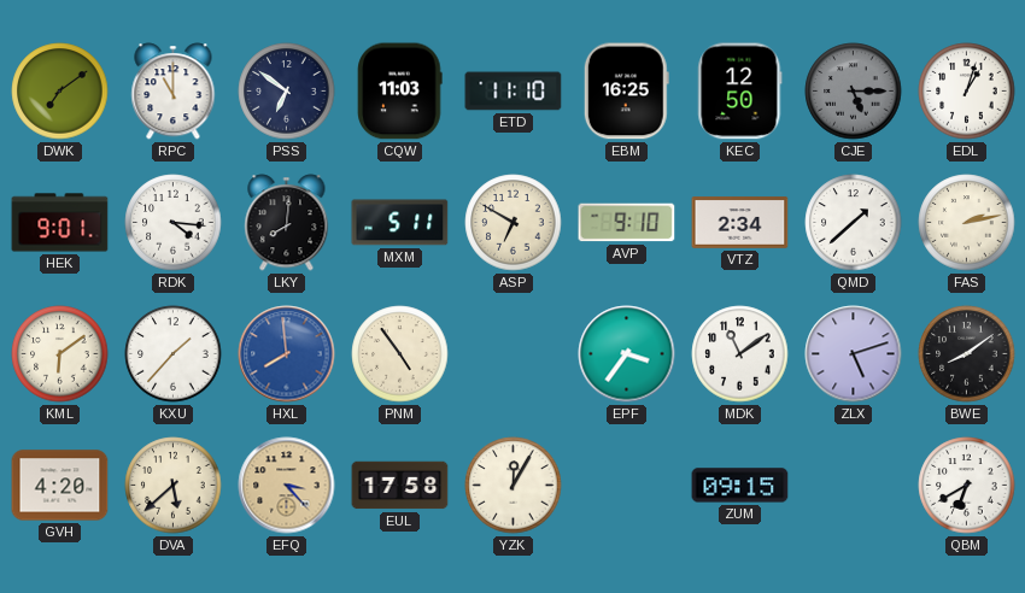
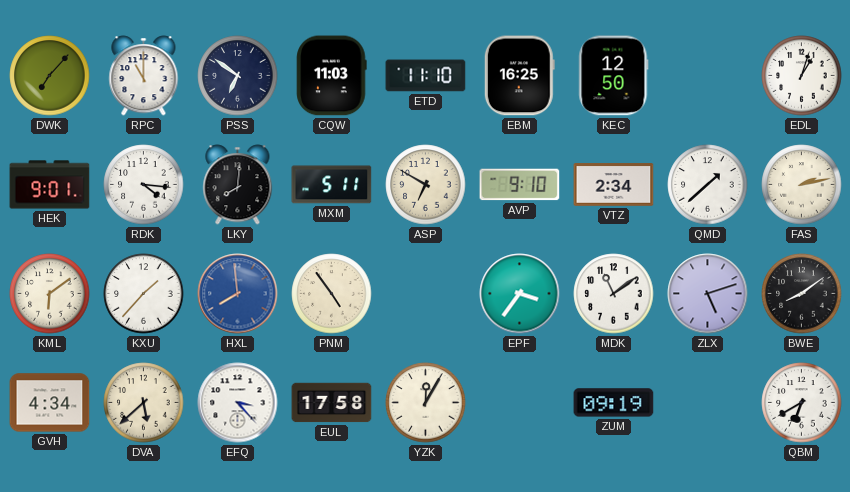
DWK: 7:09 -> 7:07 (50, 76)
CJE: 5:15 -> none (854, 92)
GVH: 4:20 -> 4:34 (50, 403)
EFQ dial: champagne -> white (238, 403)
ZUM: 09:15 -> 09:19 (614, 403)
